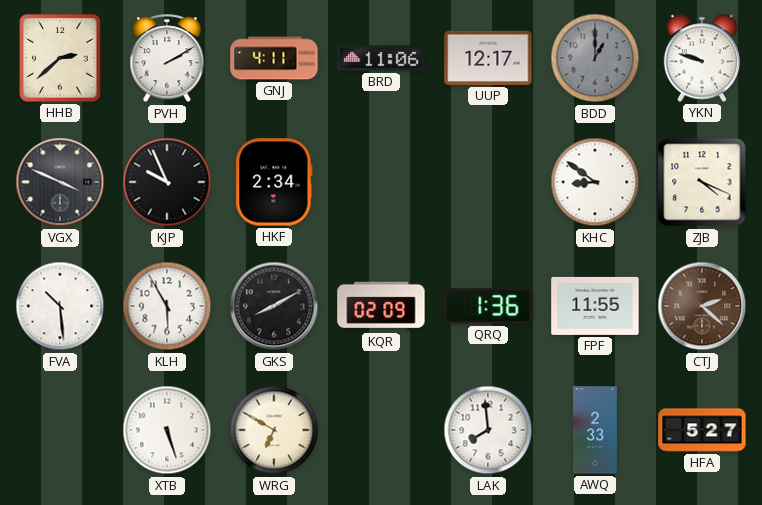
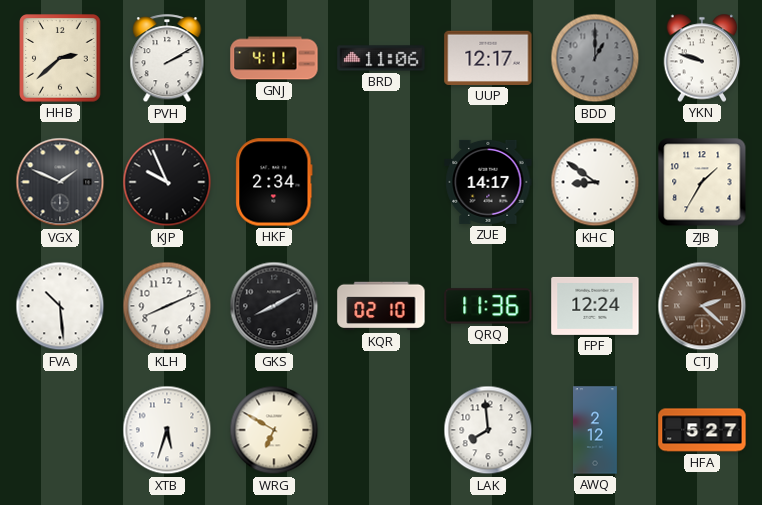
VGX: 3:49 -> 1:49 (60, 182)
ZUE: none -> 14:17 (488, 182)
ZJB: 4:19 -> 1:35 (702, 182)
KLH: 5:55 -> 8:11 (167, 306)
KQR: 02:09 -> 02:10 (381, 306)
QRQ: 1:36 -> 11:36 (488, 306)
FPF: 11:55 -> 12:24 (595, 306)
XTB: 5:27 -> 5:33 (167, 430)
AWQ: 2:33 -> 2:12 (596, 430)
